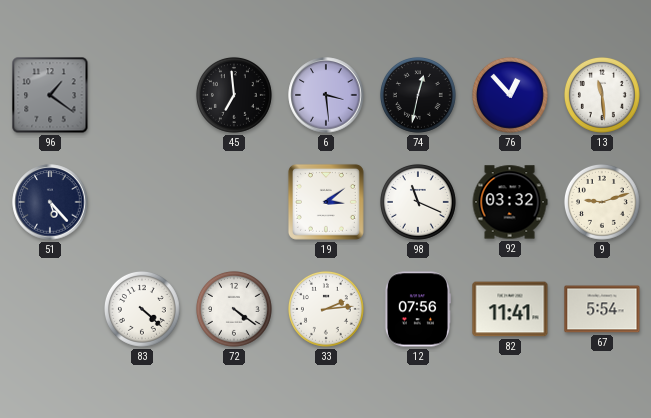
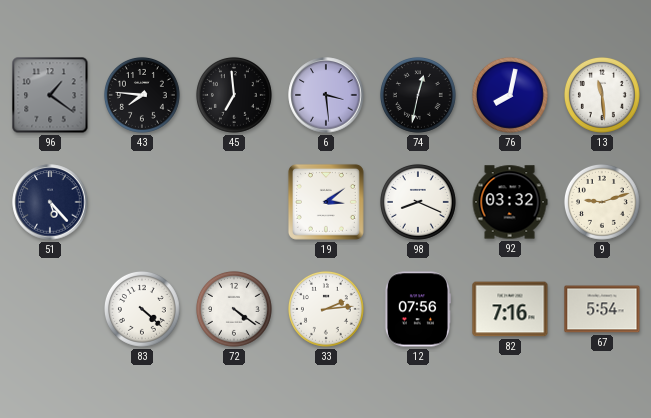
43: none -> 7:46 (142, 95)
76: 12:53 -> 8:02 (510, 95)
98: 11:19 -> 8:19 (418, 202)
82: 11:41 -> 7:16 (510, 309)
